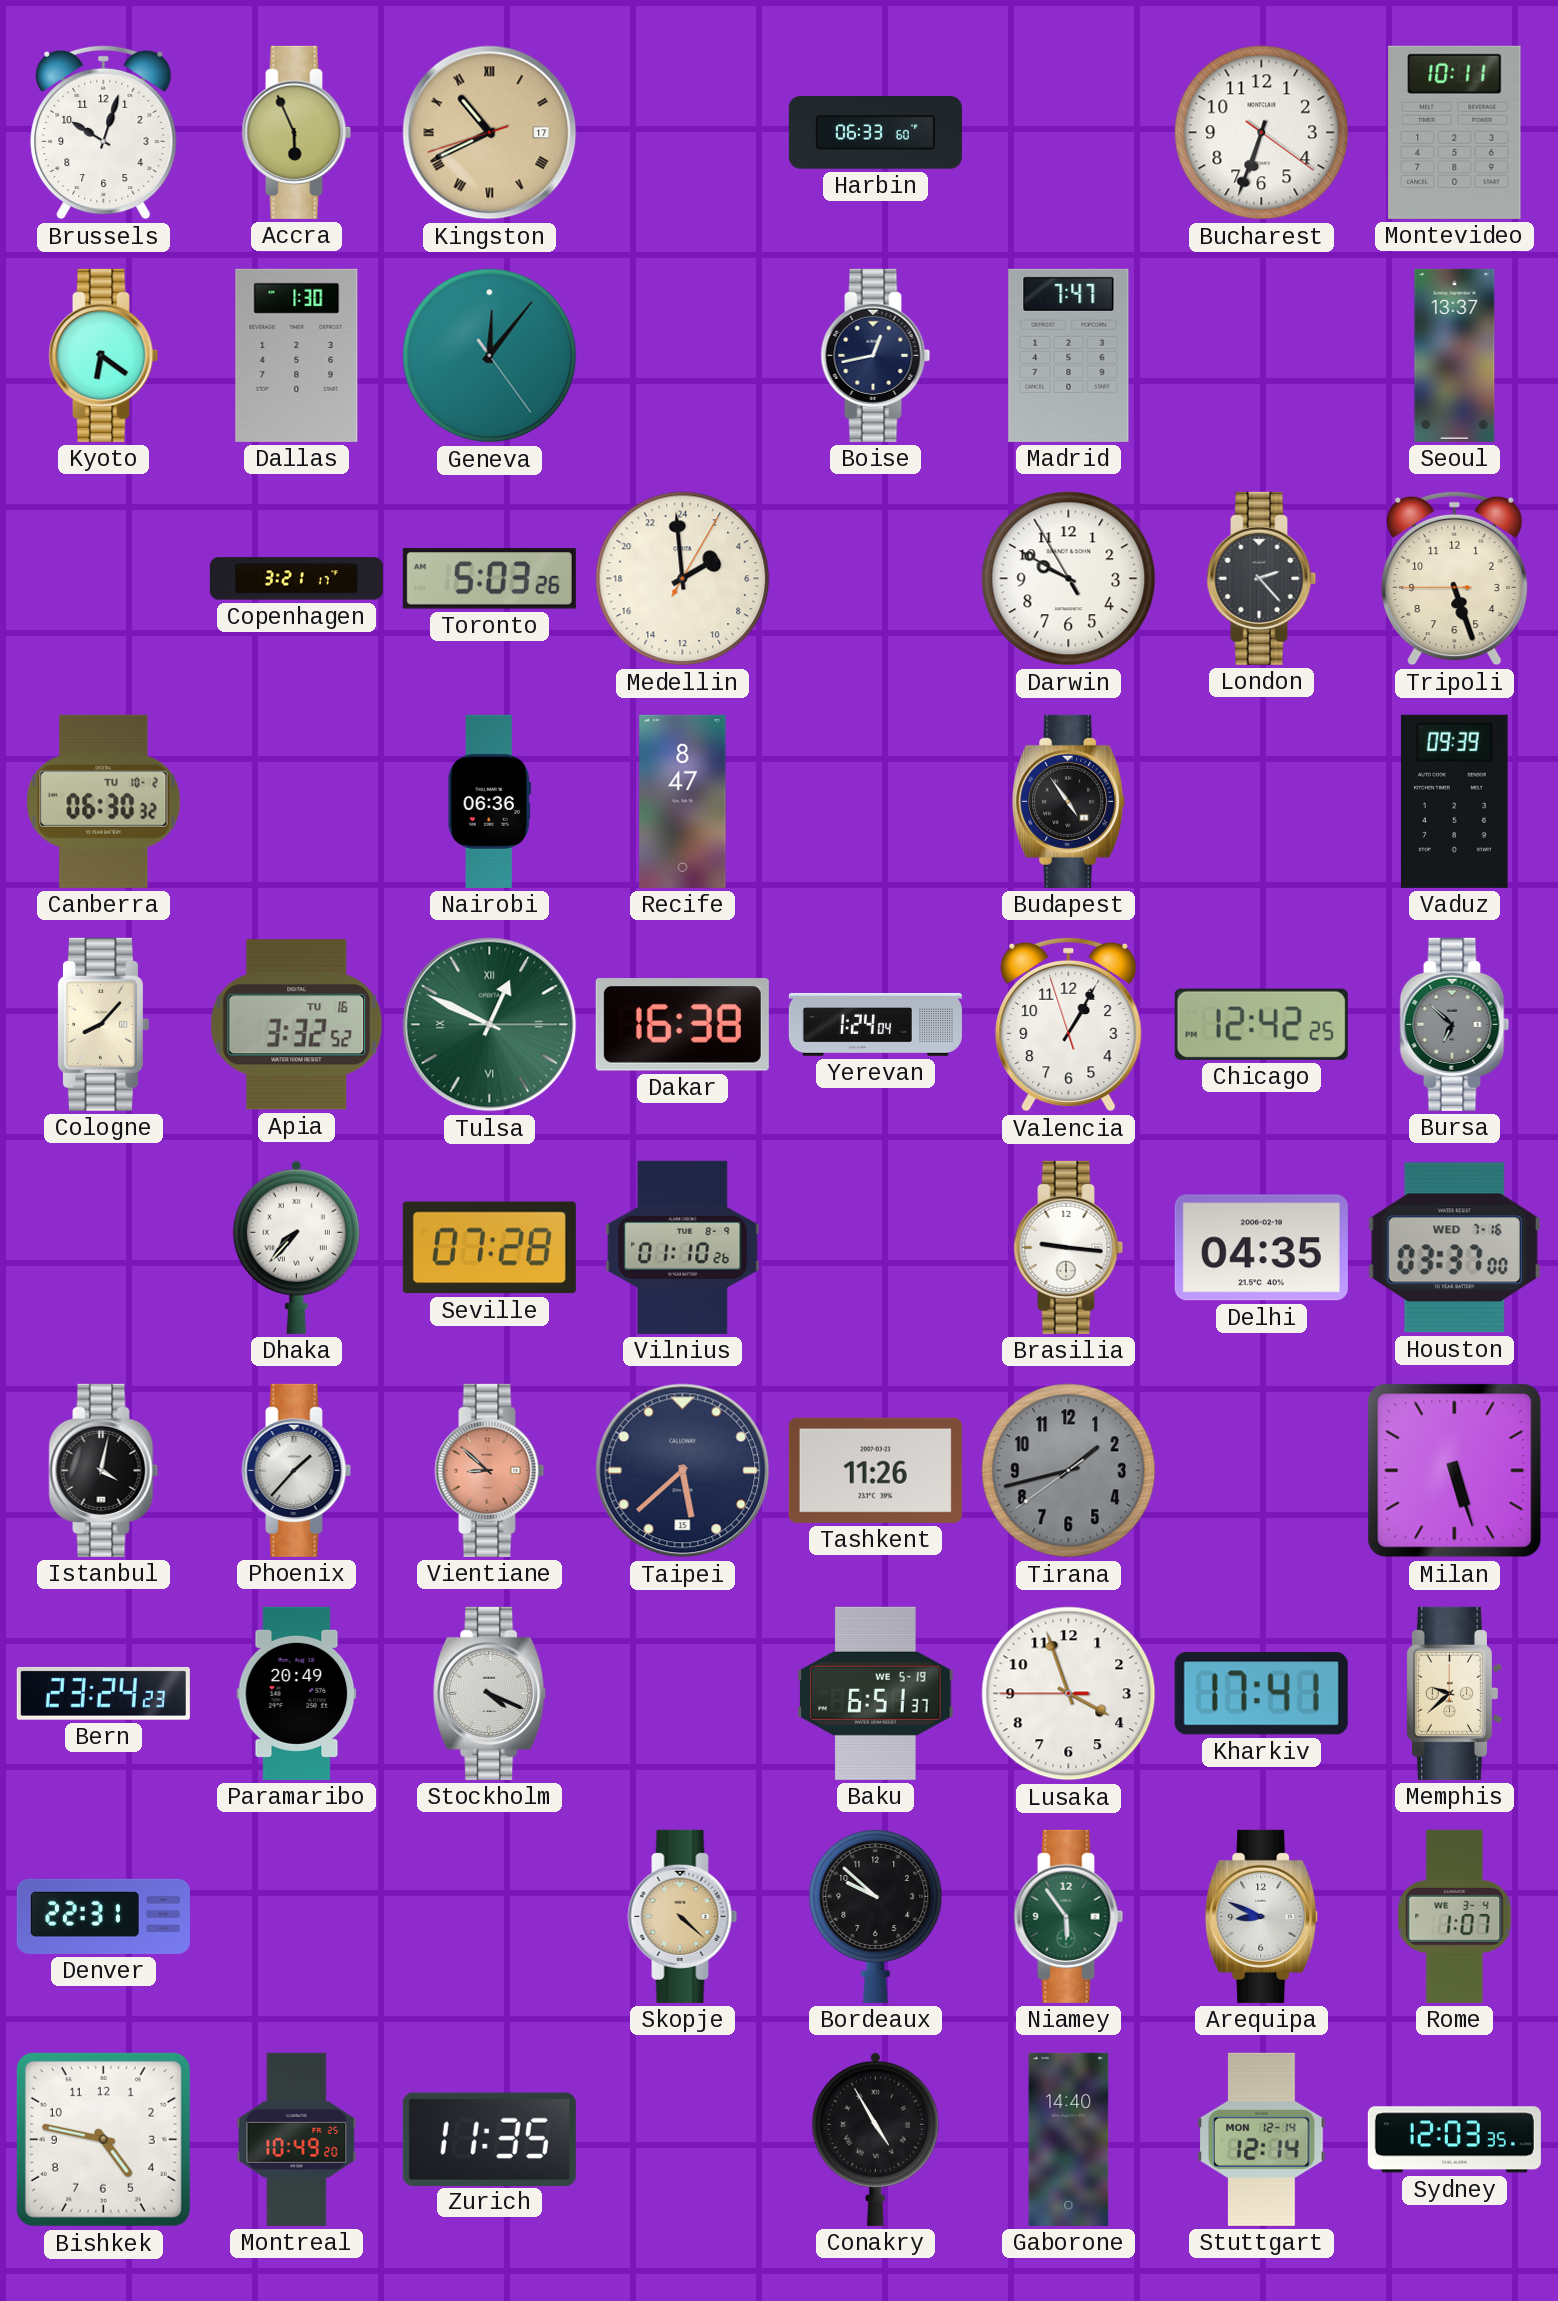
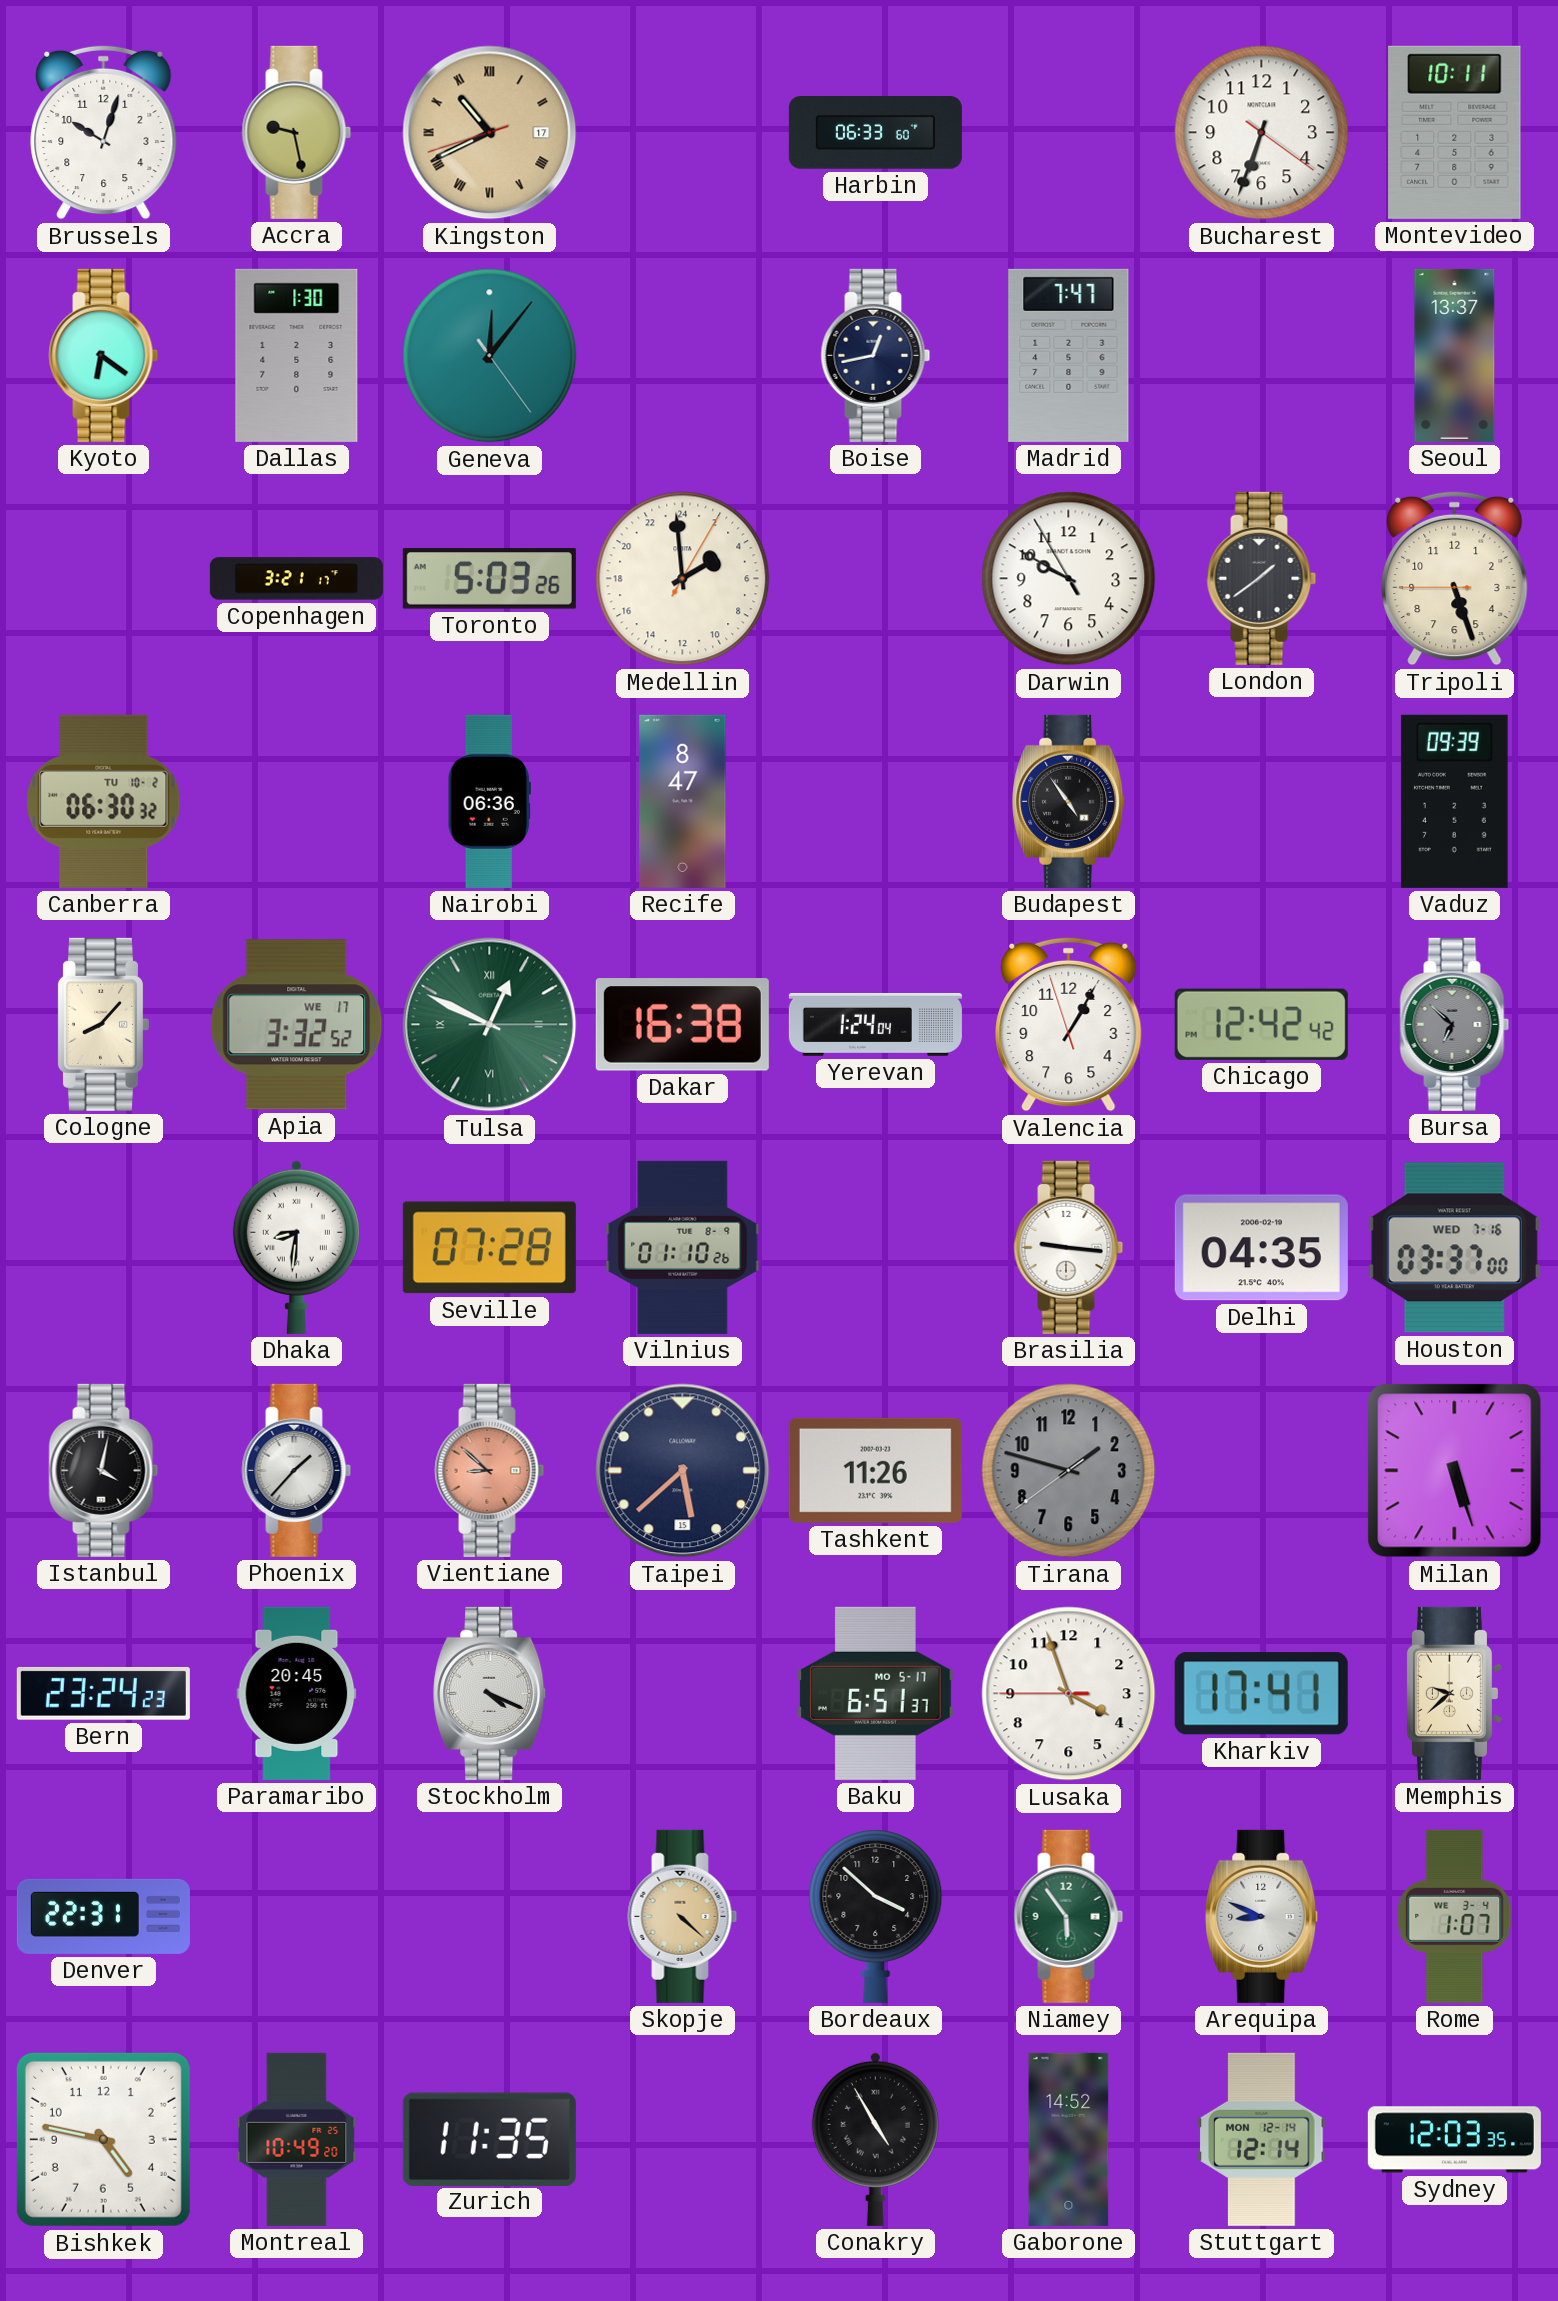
Accra: 5:56 -> 9:28 (297, 132)
London: 2:23 -> 1:39 (1262, 578)
Apia date: TU 16 -> WE 17 (297, 1025)
Chicago: 12:42:25 -> 12:42:42 (1261, 1024)
Dhaka: 7:37 -> 8:31 (296, 1247)
Tirana: 1:42 -> 1:47 (1069, 1471)
Paramaribo: 20:49 -> 20:45 (297, 1693)
Baku date: WE 5-19 -> MO 5-17 (876, 1693)
Bordeaux: 9:52 -> 3:52 (876, 1917)
Gaborone: 14:40 -> 14:52 (1069, 2139)
